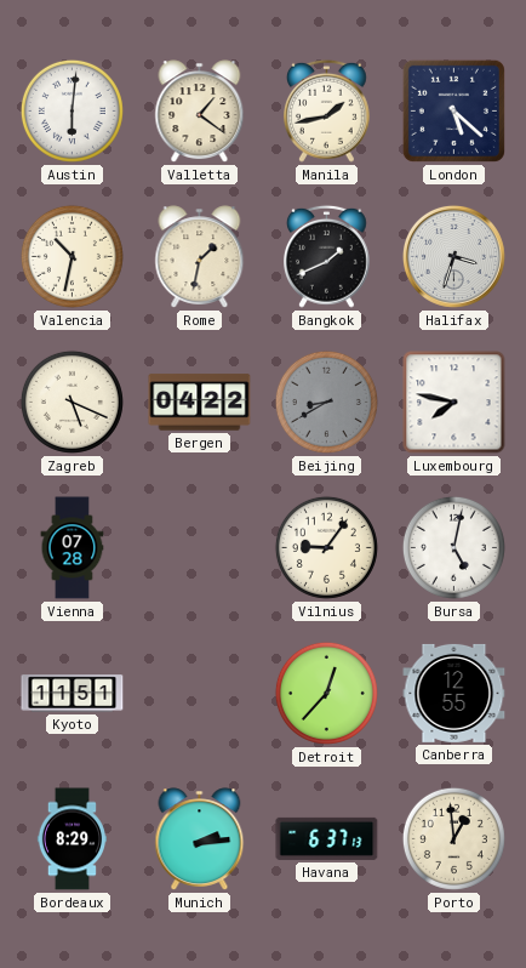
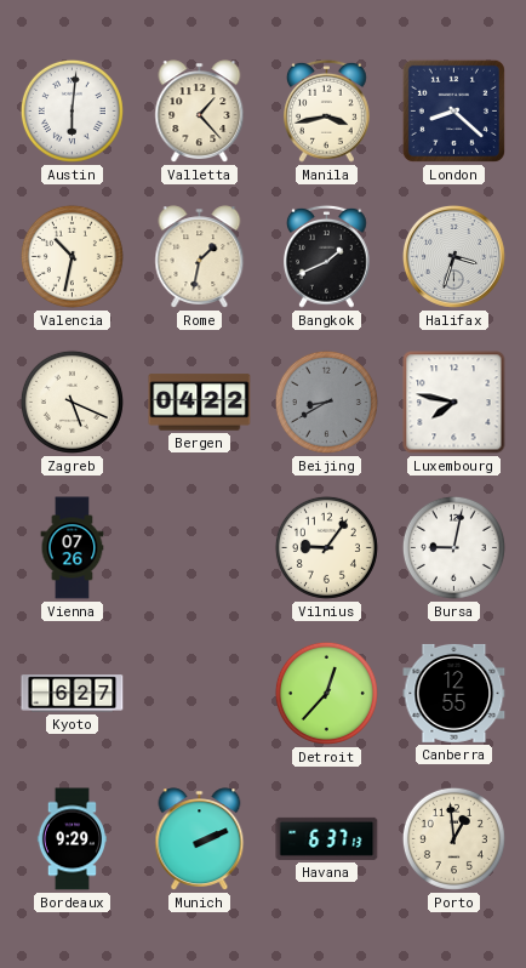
Valletta: 1:21 -> 1:23 (200, 112)
Manila: 1:43 -> 3:43 (327, 110)
London: 5:22 -> 8:22 (453, 110)
Vienna: 07:28 -> 07:26 (73, 548)
Bursa: 5:02 -> 9:02 (453, 547)
Kyoto: 11:51 -> 6:27 (73, 694)
Bordeaux: 8:29 -> 9:29 (72, 839)
Munich: 2:14 -> 2:11 (200, 839)
